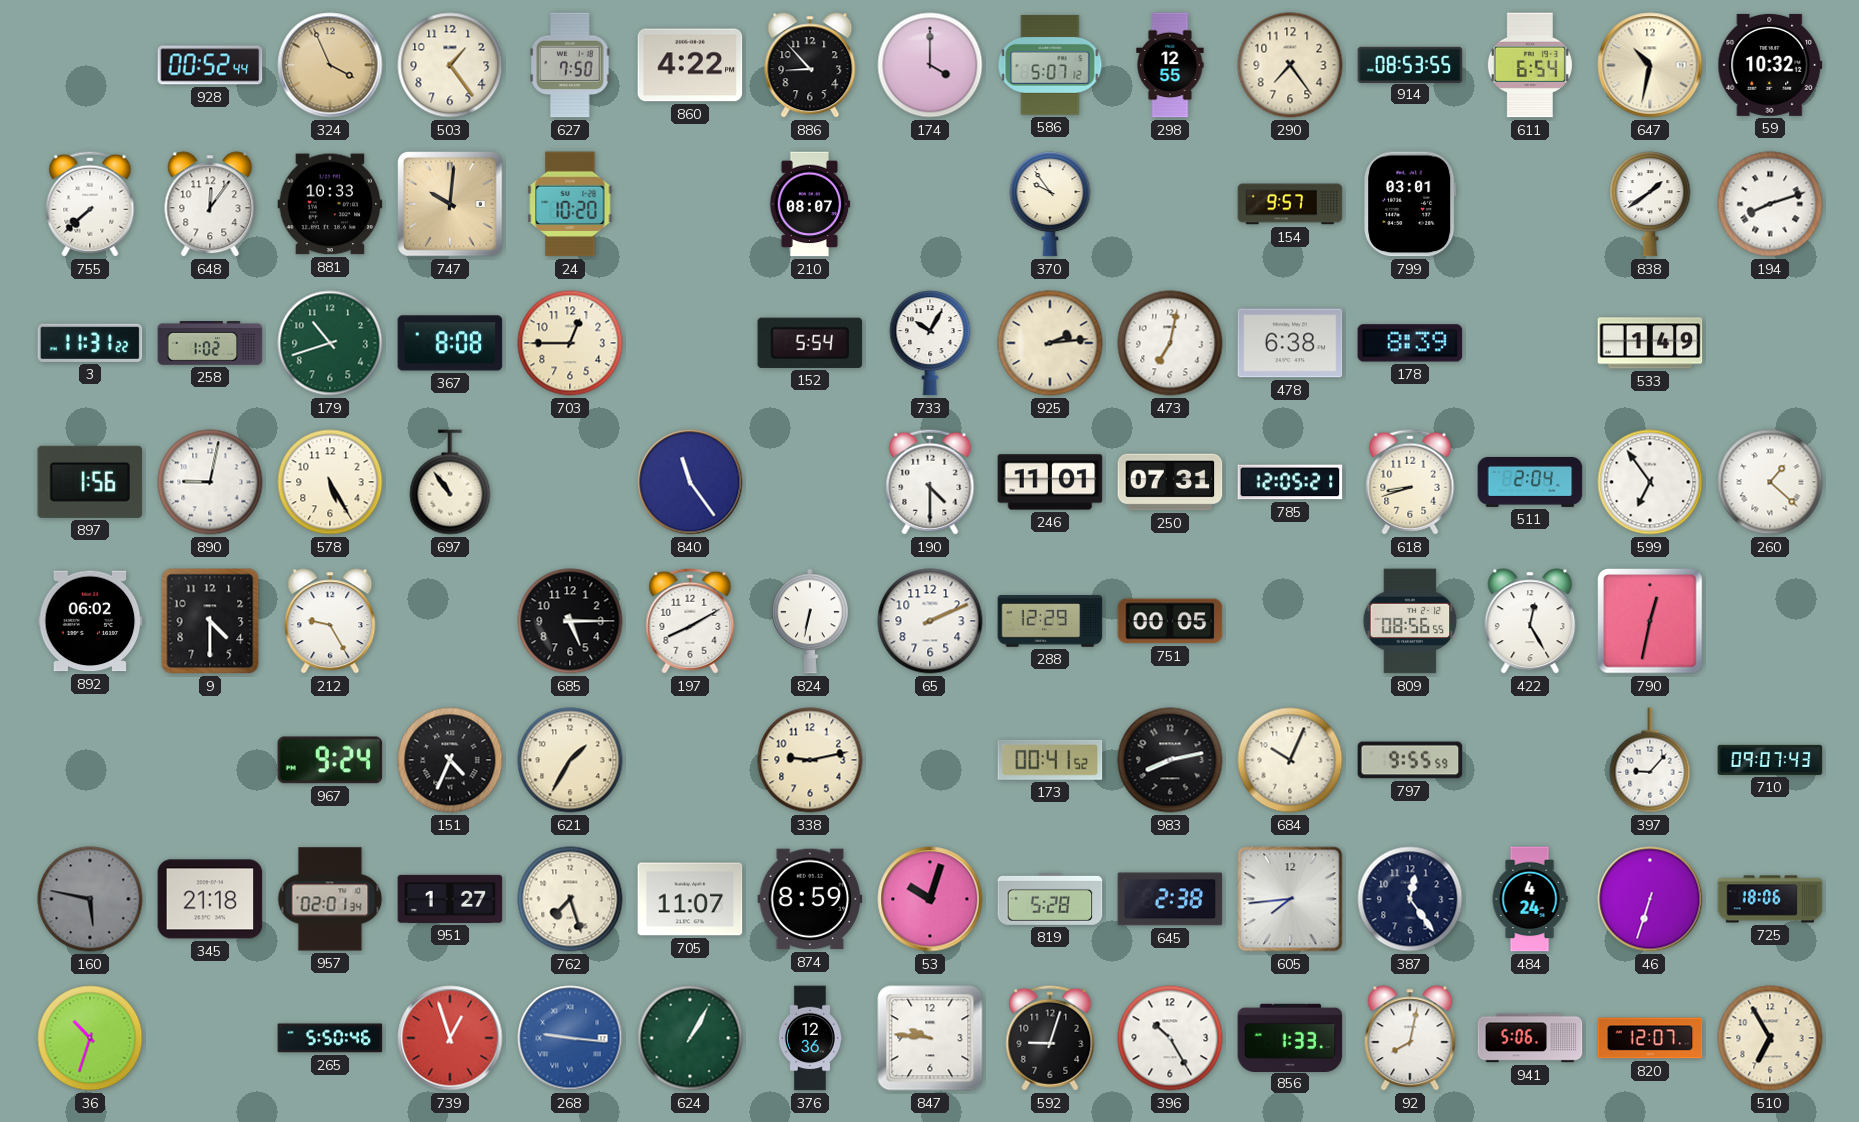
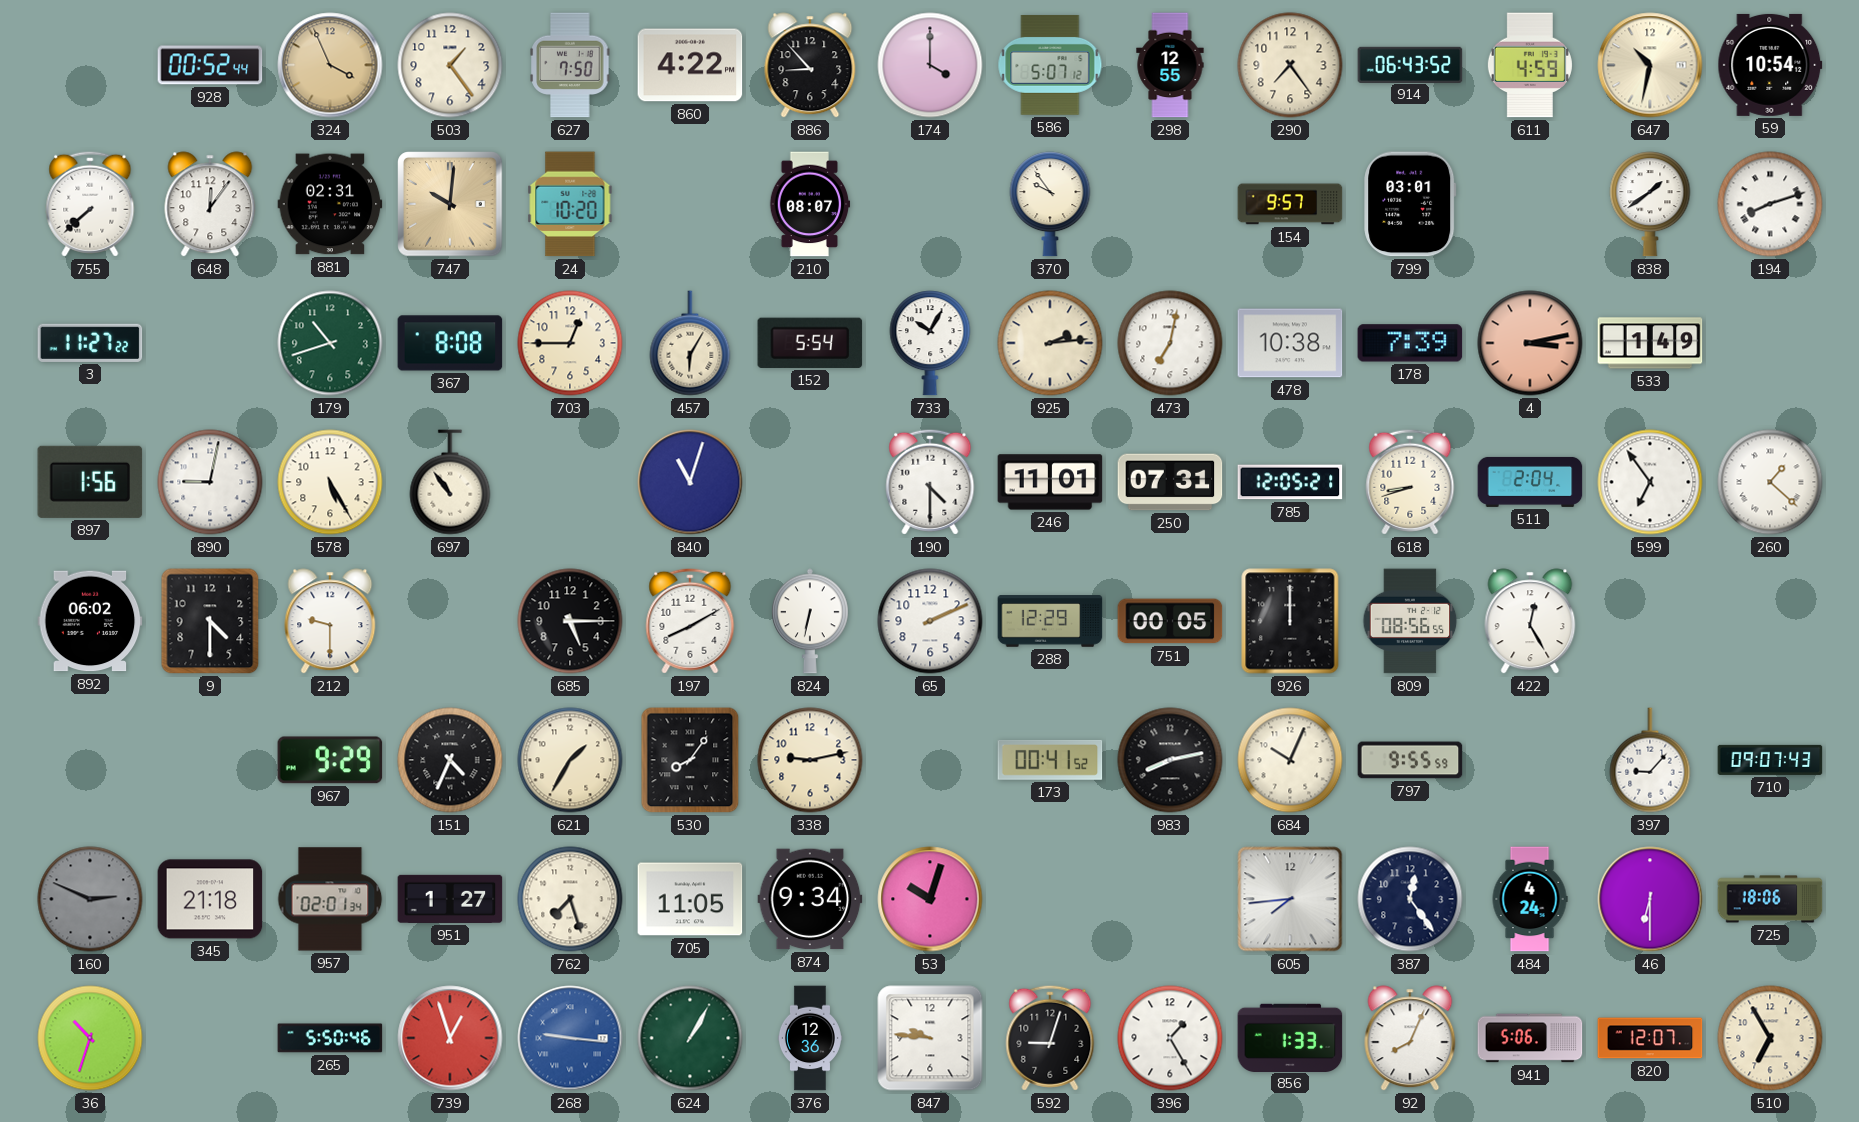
914: 08:53 -> 06:43 (1410, 64)
611: 6:54 -> 4:59 (1530, 65)
59: 10:32 -> 10:54 (1770, 65)
881: 10:33 -> 02:31 (330, 204)
3: 11:31 -> 11:27 (90, 343)
258: 1:02 -> none (210, 344)
457: none -> 6:05 (690, 343)
478: 6:38 -> 10:38 (1290, 343)
178: 8:39 -> 7:39 (1410, 343)
4: none -> 3:13 (1530, 343)
840: 11:24 -> 11:03 (690, 482)
212: 9:25 -> 9:30 (330, 621)
926: none -> 12:00 (1290, 621)
790: 12:32 -> none (1650, 621)
967: 9:24 -> 9:29 (330, 760)
530: none -> 8:06 (690, 760)
160: 5:47 -> 2:49 (90, 899)
705: 11:07 -> 11:05 (690, 899)
874: 8:59 -> 9:34 (810, 899)
819: 5:28 -> none (1050, 899)
645: 2:38 -> none (1170, 899)
46: 6:33 -> 6:30 (1650, 899)
396: 10:25 -> 1:25 (1170, 1038)
92: 8:02 -> 8:04 (1410, 1038)
